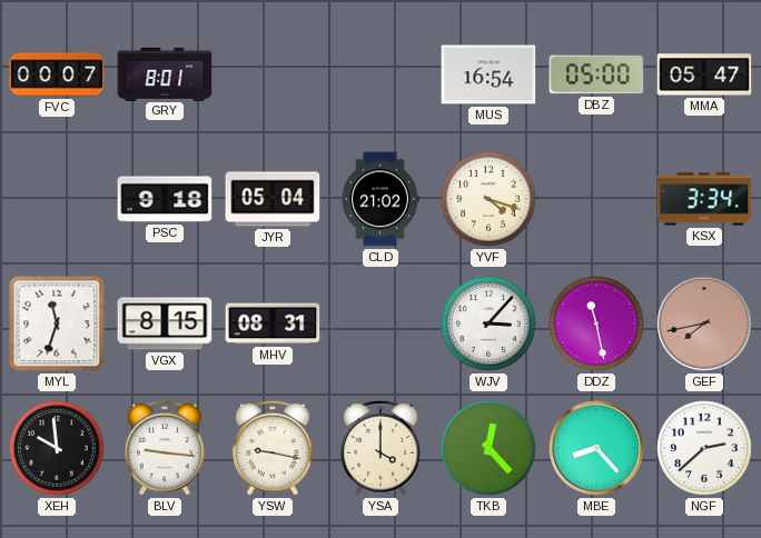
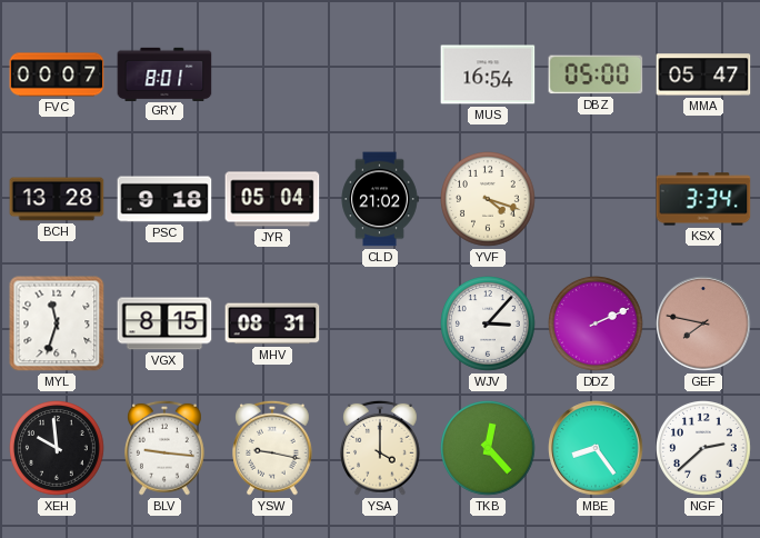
BCH: none -> 13:28 (57, 199)
DDZ: 11:28 -> 2:11 (597, 325)
GEF: 7:43 -> 7:47 (703, 323)
MBE: 8:23 -> 8:24 (596, 448)
